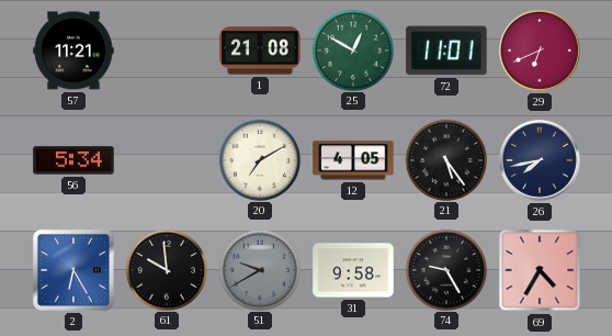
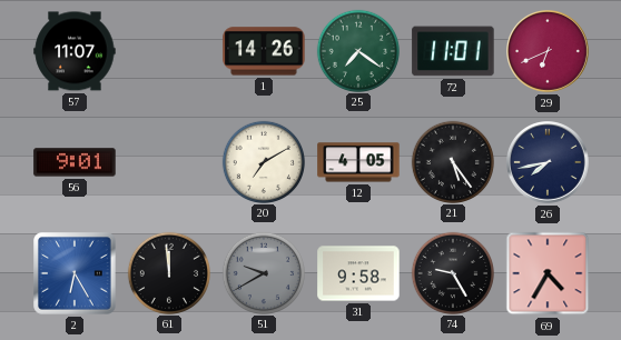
57: 11:21 -> 11:07 (75, 51)
1: 21:08 -> 14:26 (264, 51)
25: 12:50 -> 7:21 (357, 50)
56: 5:34 -> 9:01 (75, 162)
61: 9:59 -> 11:59 (168, 272)
